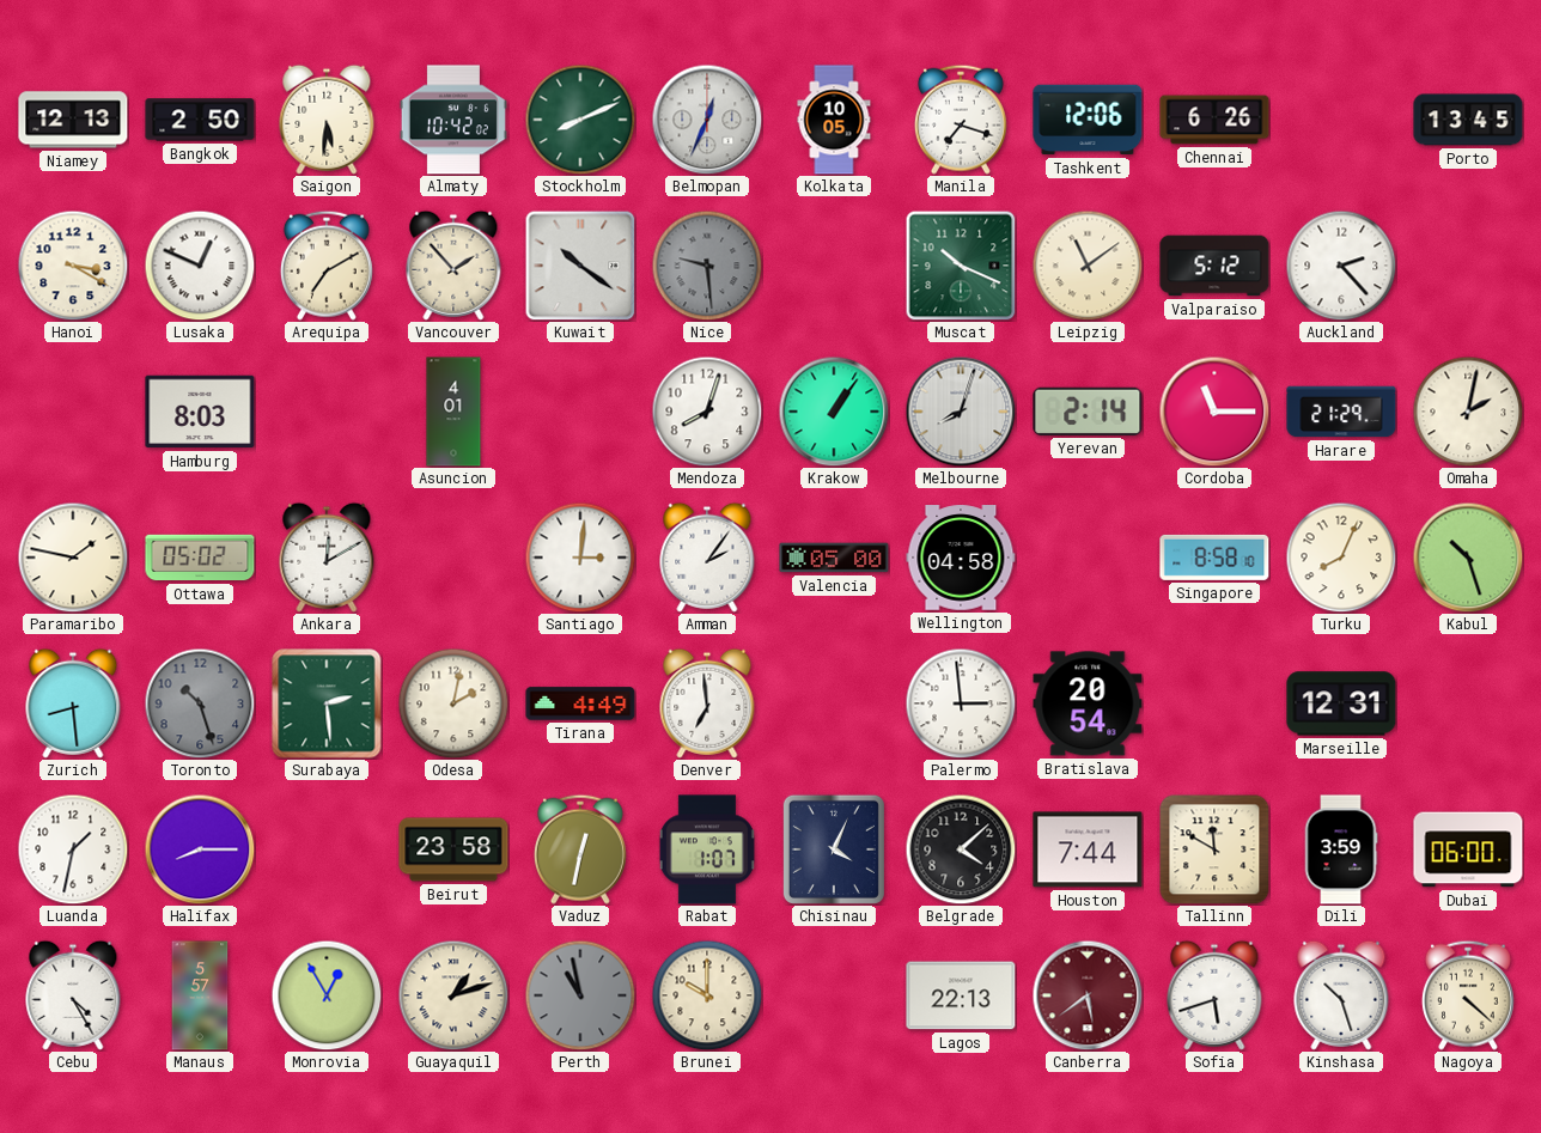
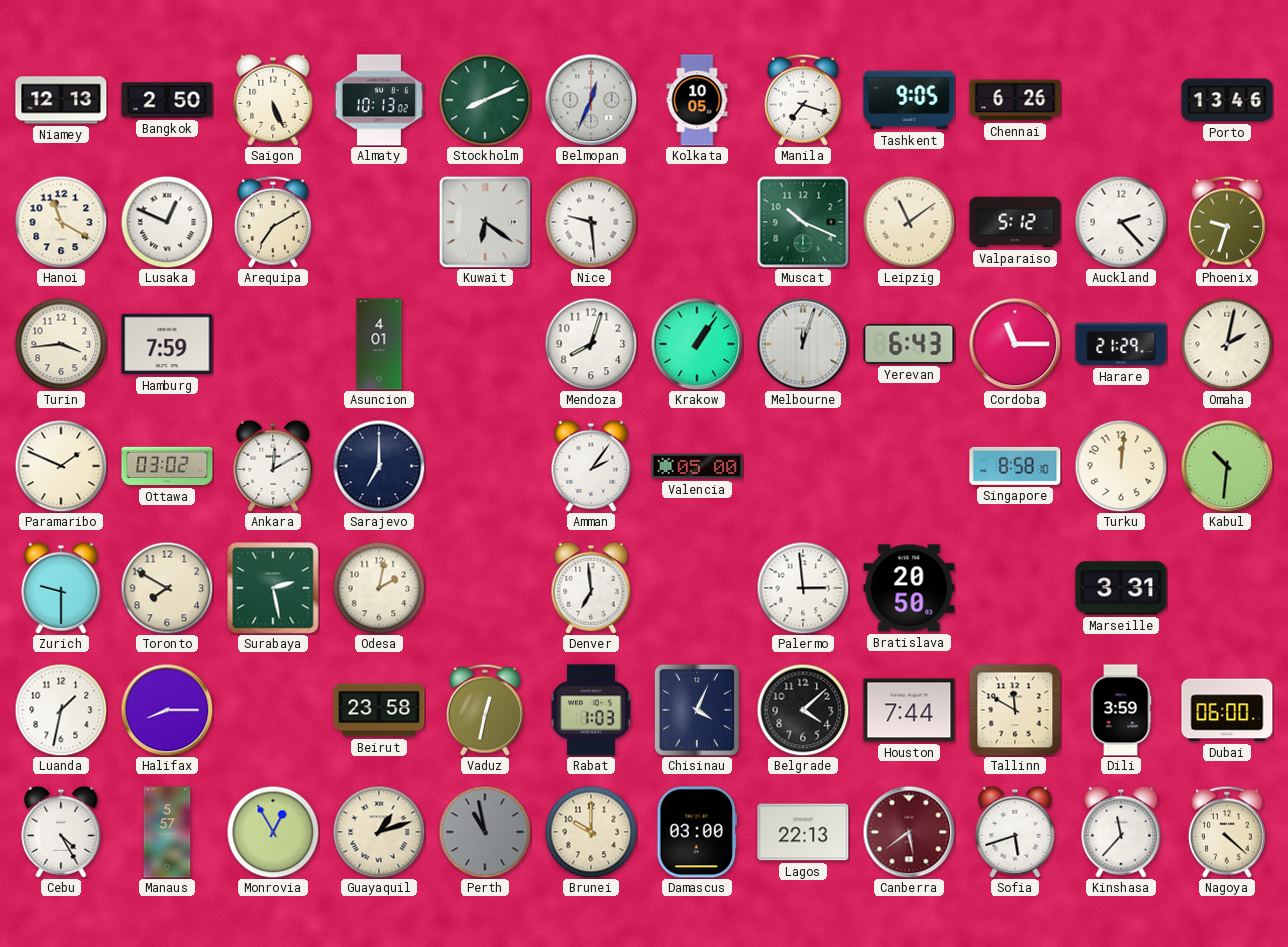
Saigon: 5:31 -> 5:26 (273, 100)
Almaty: 10:42 -> 10:13 (379, 100)
Tashkent: 12:06 -> 9:05 (909, 100)
Porto: 13:45 -> 13:46 (1227, 100)
Hanoi: 3:20 -> 11:20 (61, 222)
Vancouver: 1:53 -> none (453, 266)
Kuwait: 10:21 -> 6:21 (485, 222)
Nice dial: grey -> white (591, 222)
Phoenix: none -> 9:33 (1227, 222)
Turin: none -> 3:44 (61, 344)
Hamburg: 8:03 -> 7:59 (167, 344)
Melbourne: 8:03 -> 12:03 (803, 344)
Yerevan: 2:14 -> 6:43 (909, 344)
Paramaribo: 1:47 -> 1:49 (61, 466)
Ottawa: 05:02 -> 03:02 (167, 466)
Sarajevo: none -> 7:00 (379, 466)
Santiago: 3:01 -> none (580, 558)
Wellington: 04:58 -> none (961, 558)
Turku: 8:04 -> 12:01 (1121, 466)
Kabul: 10:27 -> 10:31 (1227, 466)
Zurich: 8:29 -> 9:30 (61, 588)
Toronto: 10:27 -> 7:50 (167, 588)
Toronto dial: grey -> cream (167, 588)
Surabaya: 2:29 -> 2:28 (273, 588)
Tirana: 4:49 -> none (580, 703)
Bratislava: 20:54 -> 20:50 (909, 588)
Marseille: 12:31 -> 3:31 (1121, 588)
Rabat: 1:07 -> 1:03 (591, 710)
Damascus: none -> 03:00 (697, 832)
Kinshasa: 10:27 -> 11:37 (1121, 832)
